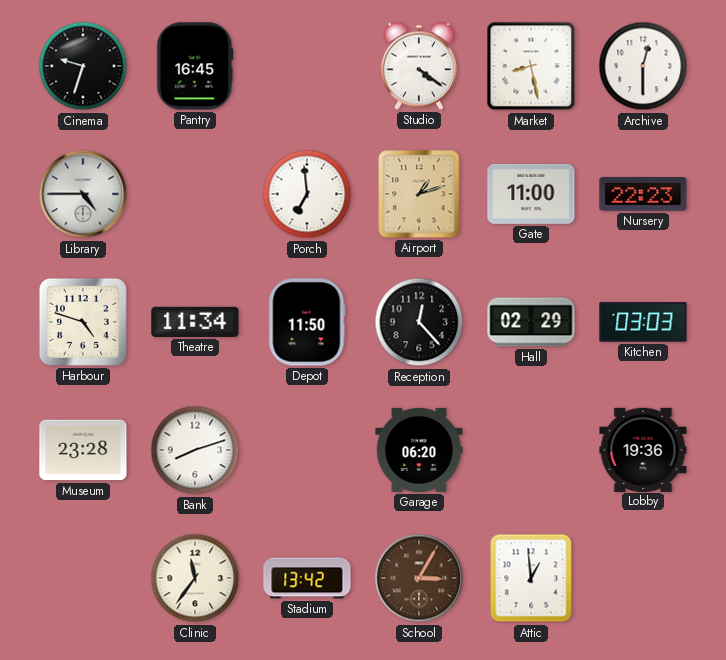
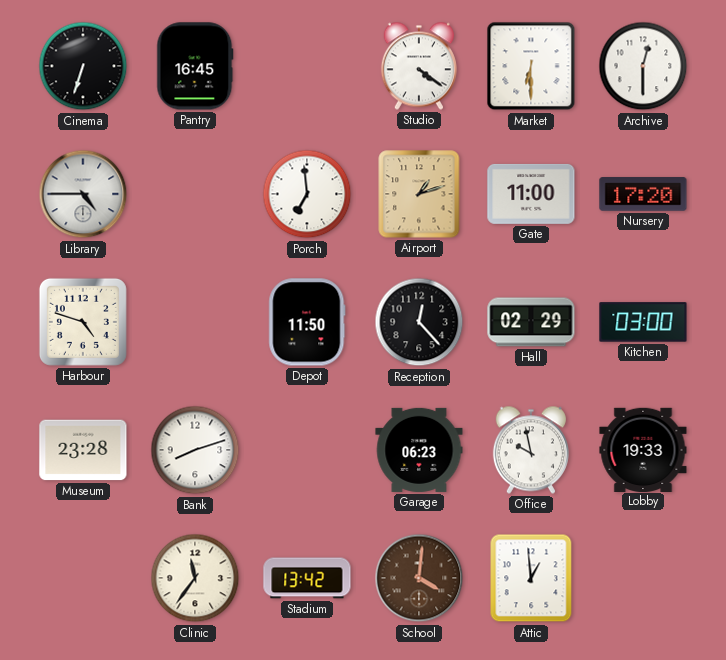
Cinema: 9:33 -> 6:33 (83, 66)
Market: 8:28 -> 6:30 (531, 66)
Nursery: 22:23 -> 17:20 (643, 194)
Theatre: 11:34 -> none (195, 322)
Kitchen: 03:03 -> 03:00 (643, 322)
Garage: 06:20 -> 06:23 (419, 450)
Office: none -> 9:58 (531, 450)
Lobby: 19:36 -> 19:33 (643, 449)
School: 3:05 -> 4:01 (419, 578)
